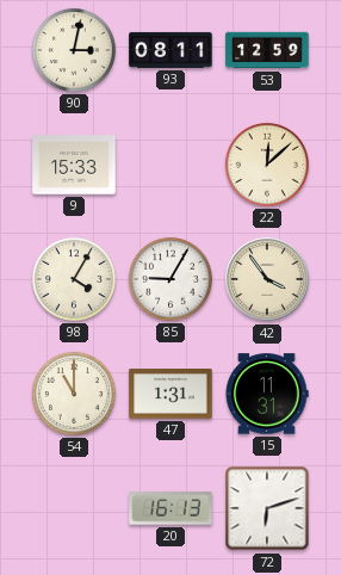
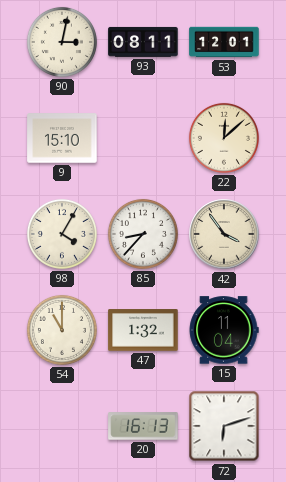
53: 12:59 -> 12:01 (224, 42)
9: 15:33 -> 15:10 (62, 138)
85: 9:05 -> 8:37 (143, 234)
47: 1:31 -> 1:32 (143, 330)
15: 11:31 -> 11:04 (224, 330)
